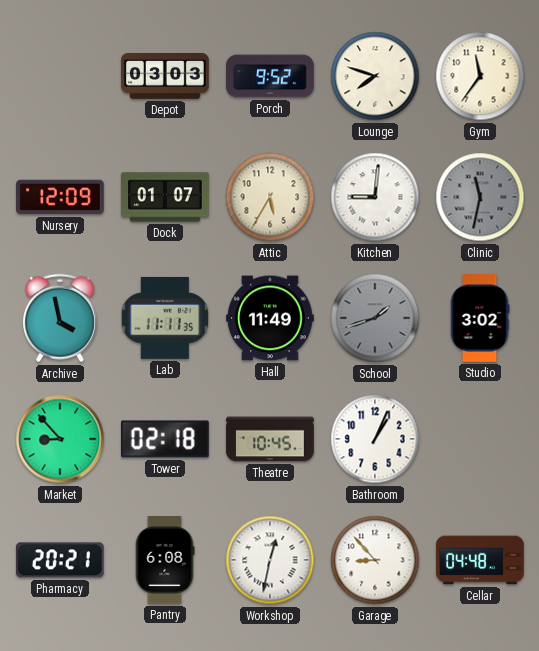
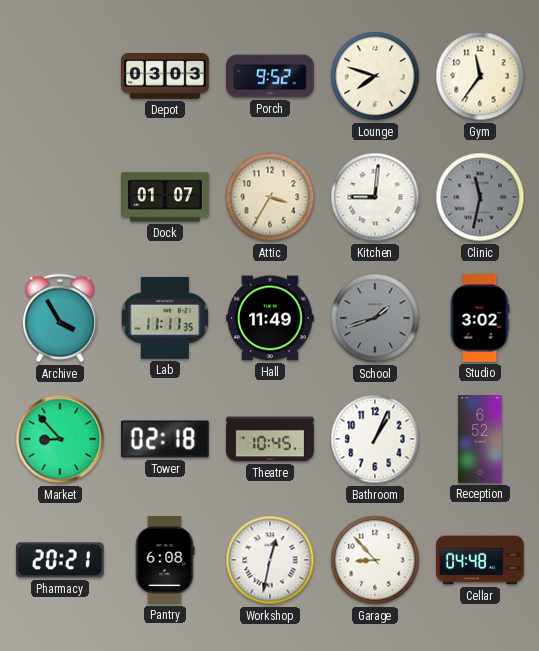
Nursery: 12:09 -> none (60, 197)
Attic: 5:35 -> 3:35 (270, 197)
Archive: 3:58 -> 3:55 (60, 318)
Reception: none -> 6:52 (480, 439)
